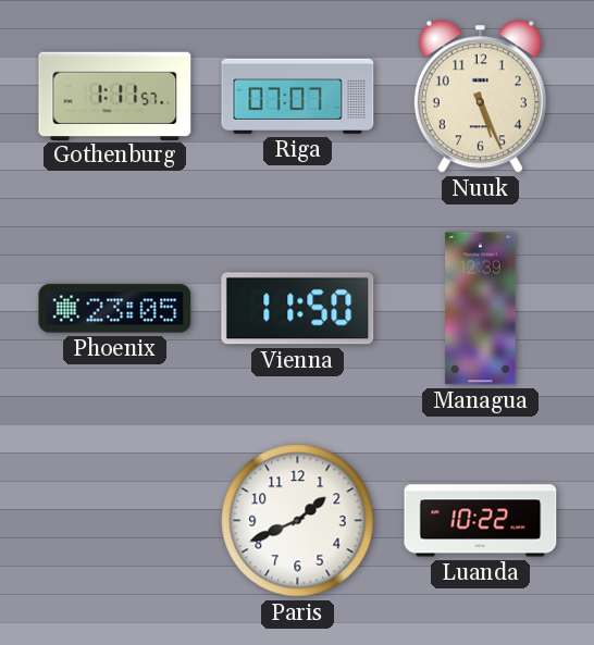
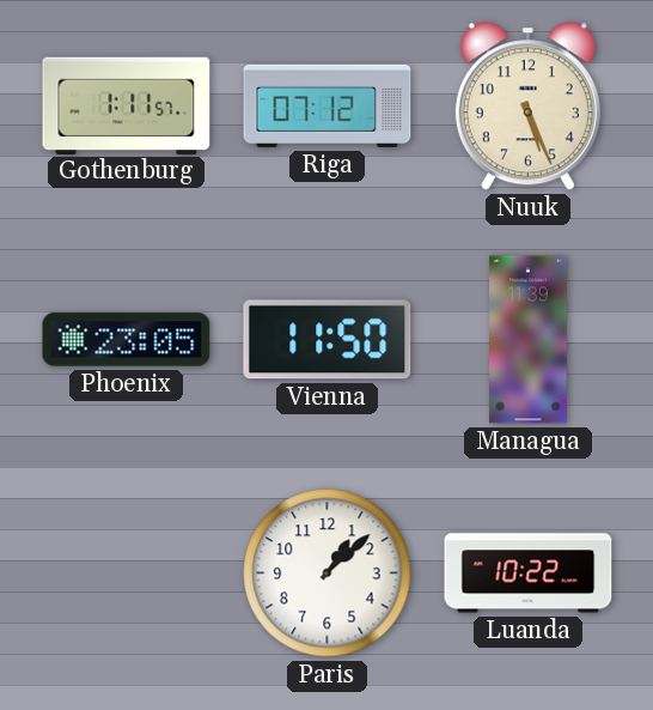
Riga: 07:07 -> 07:12 (328, 105)
Managua: 12:39 -> 11:39 (529, 340)
Paris: 1:41 -> 1:08 (328, 574)
